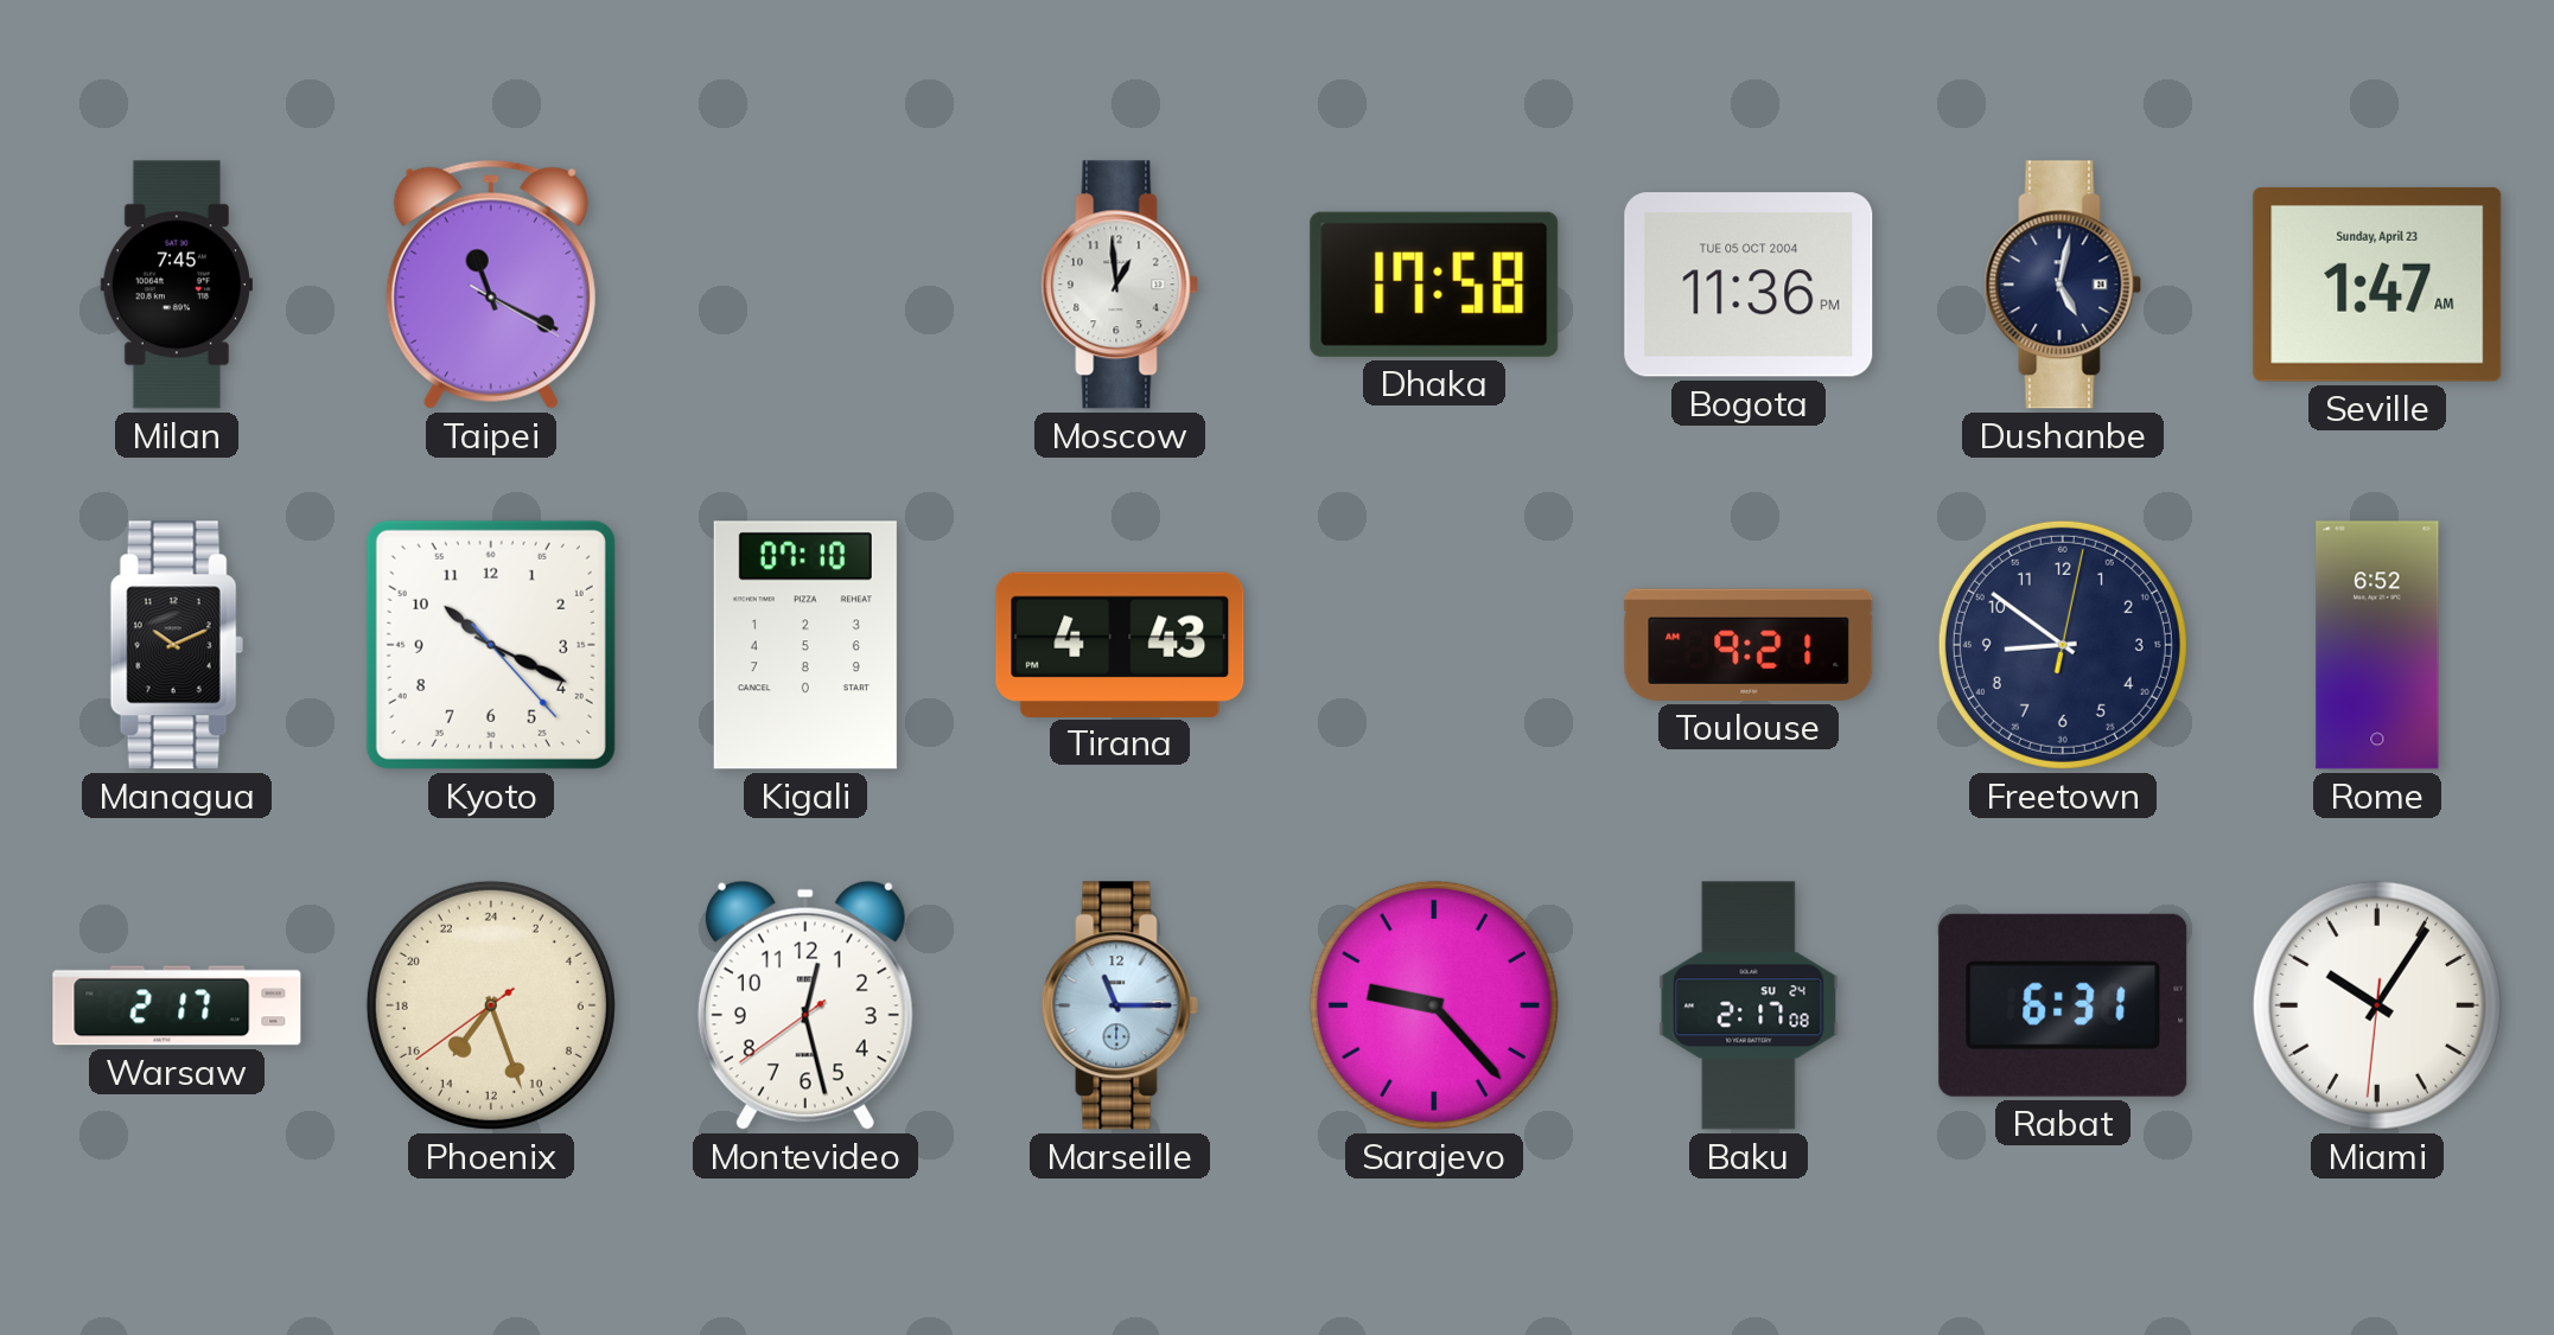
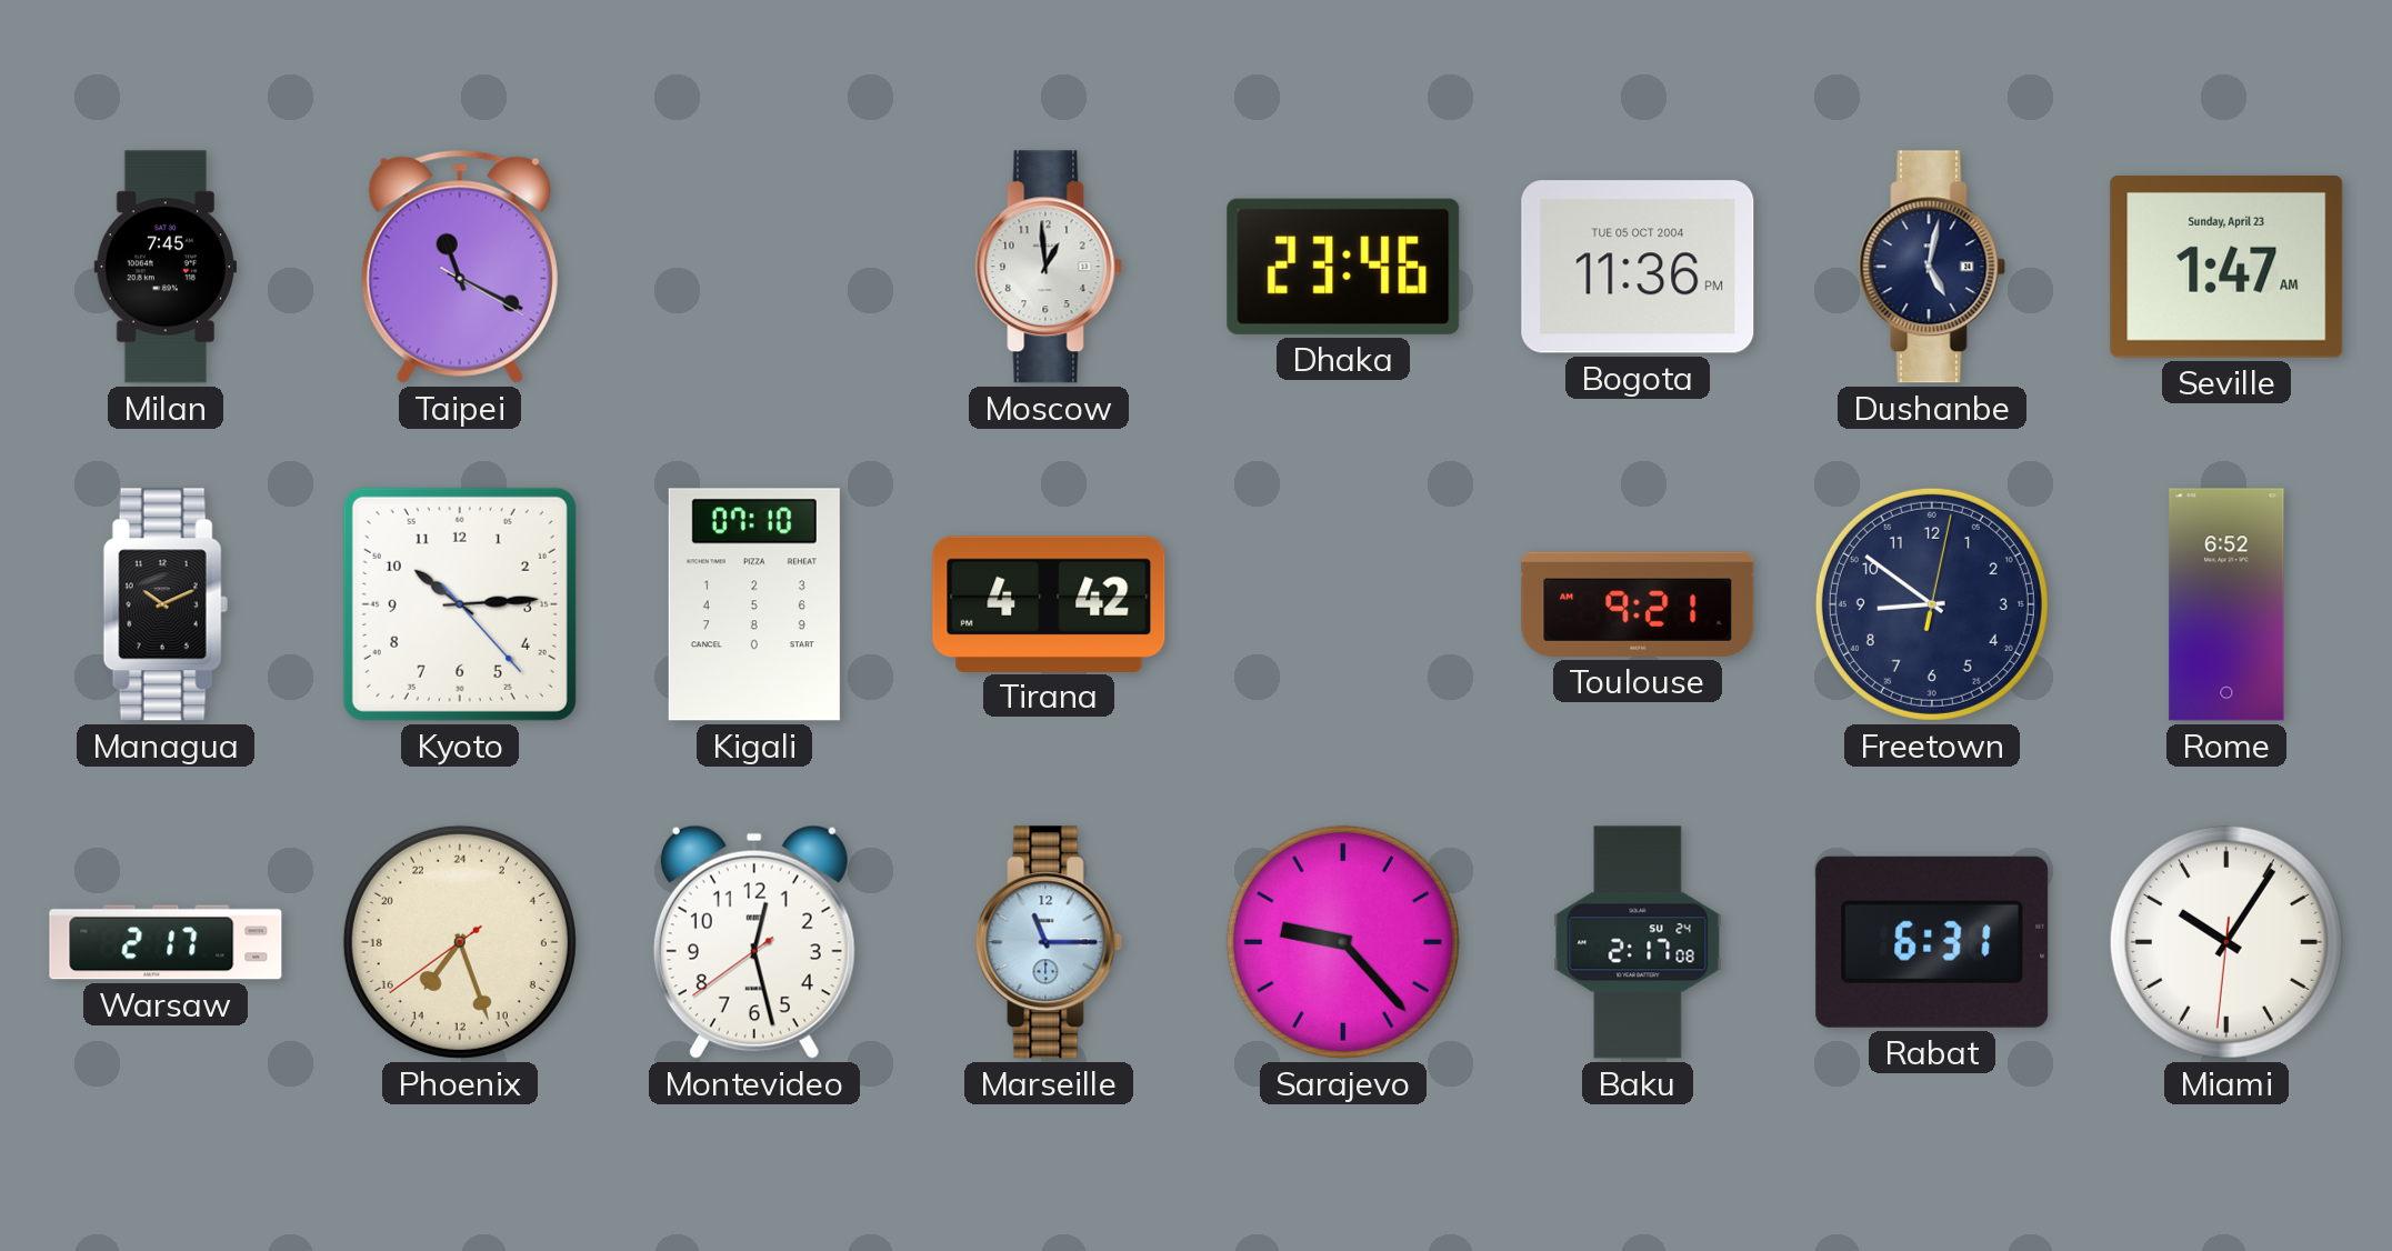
Dhaka: 17:58 -> 23:46 (1343, 267)
Kyoto: 10:19 -> 10:14 (460, 604)
Tirana: 4:43 -> 4:42 (1049, 603)
